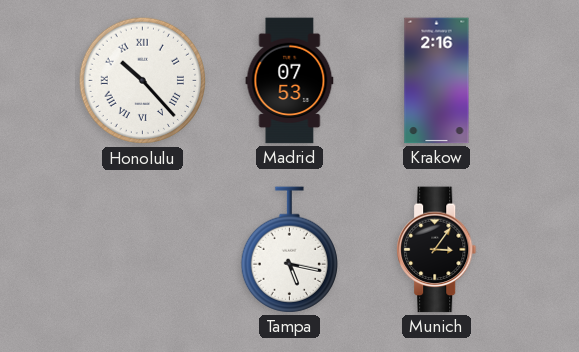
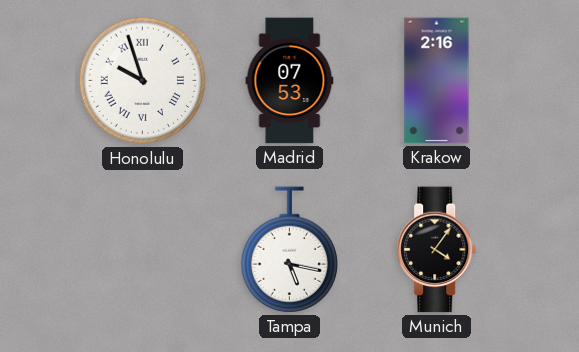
Honolulu: 10:23 -> 9:57 (143, 81)
Munich: 3:06 -> 4:06 (437, 250)
